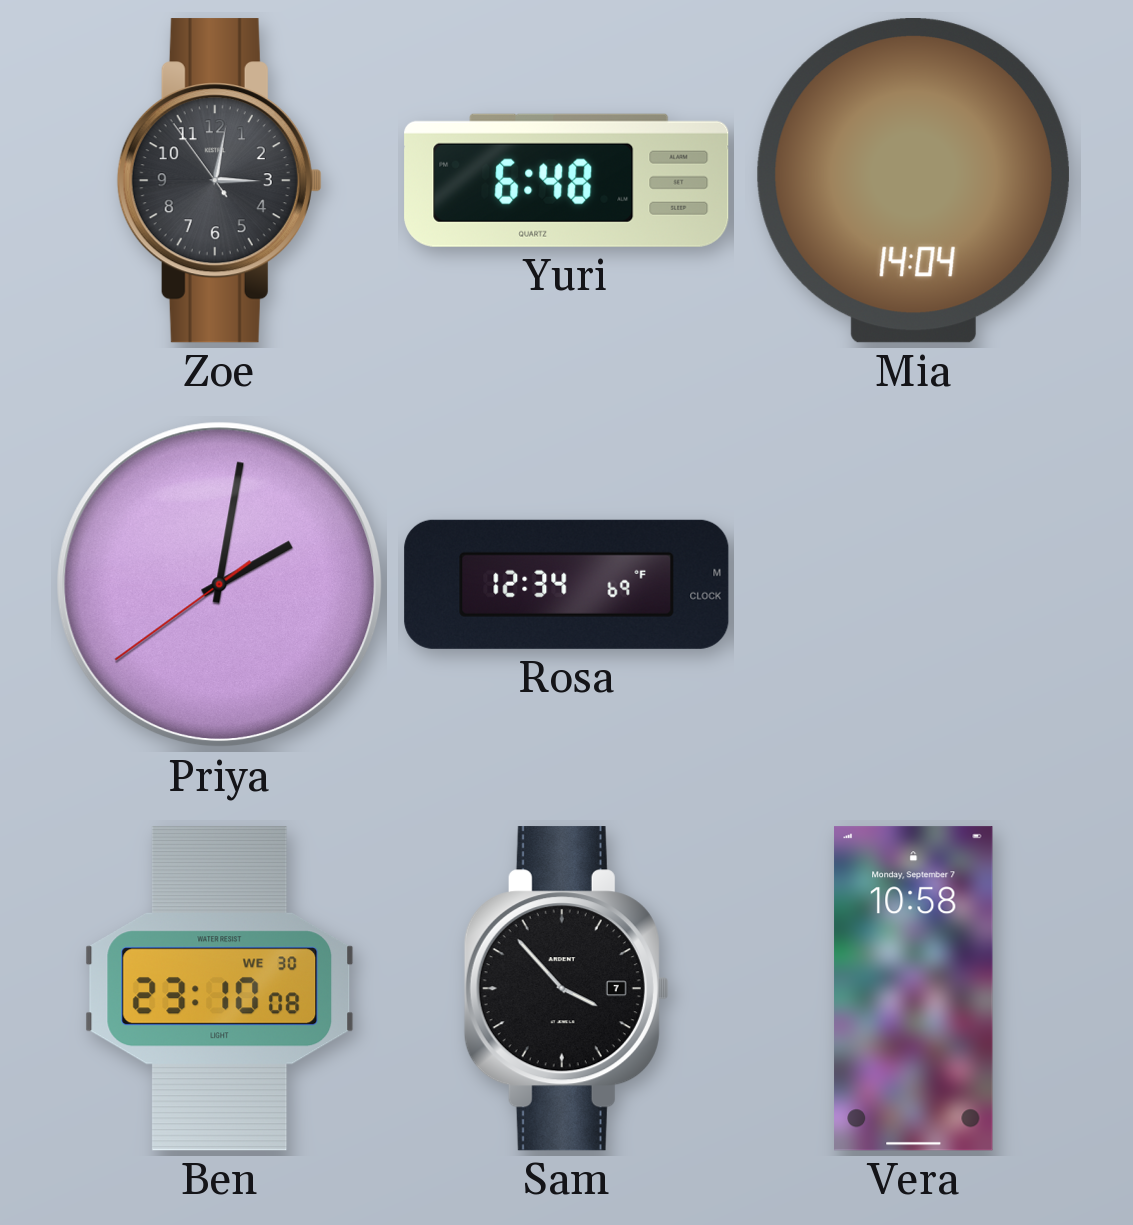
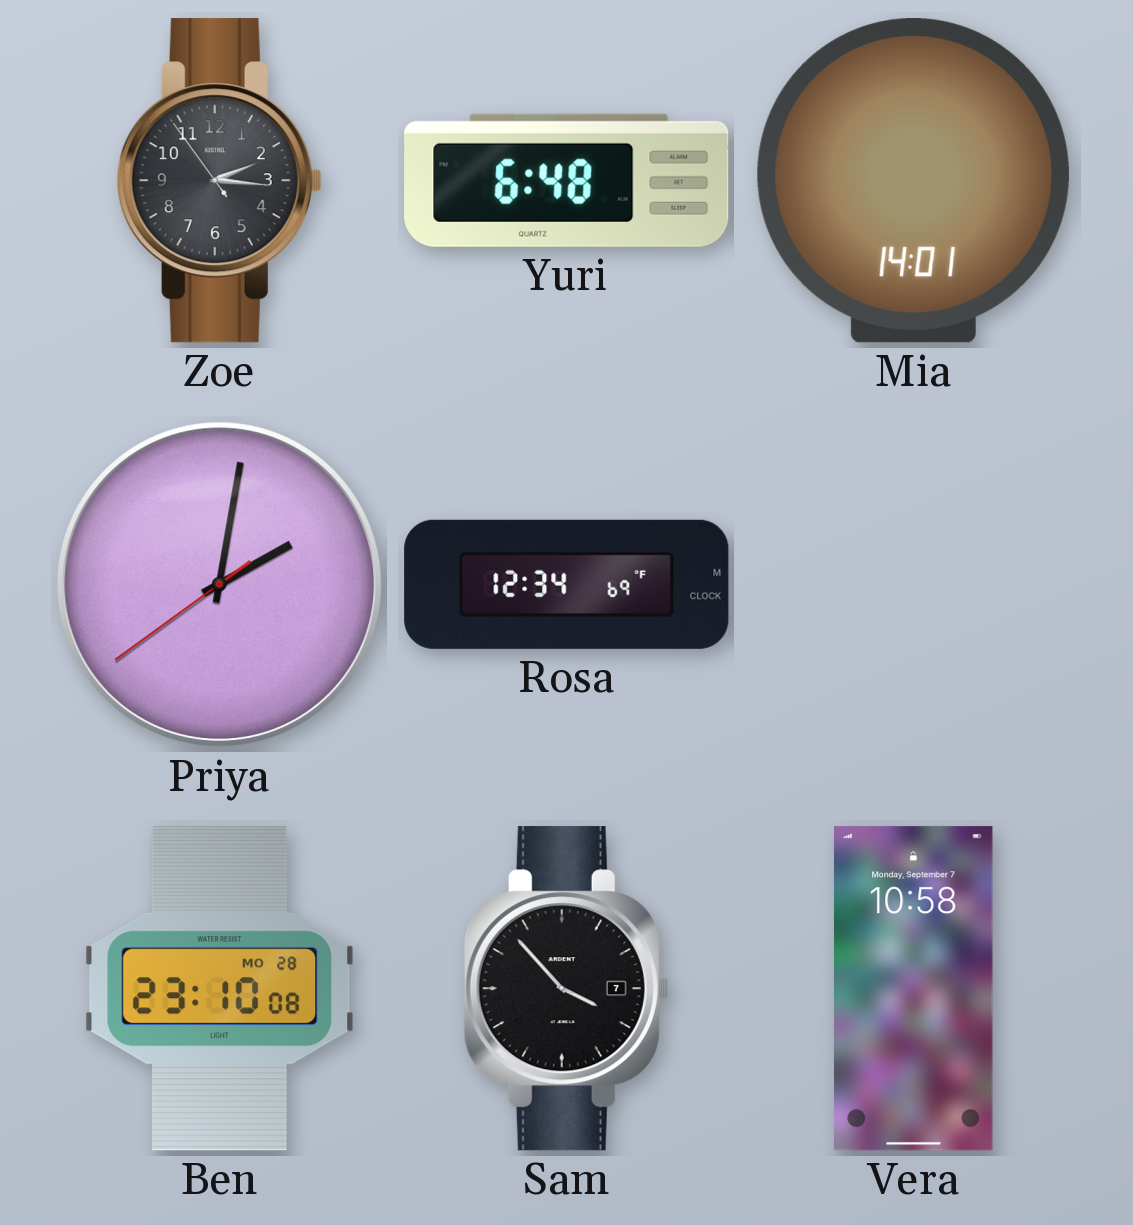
Zoe: 3:01 -> 2:15 (219, 181)
Mia: 14:04 -> 14:01 (913, 181)
Ben date: WE 30 -> MO 28 (220, 989)
